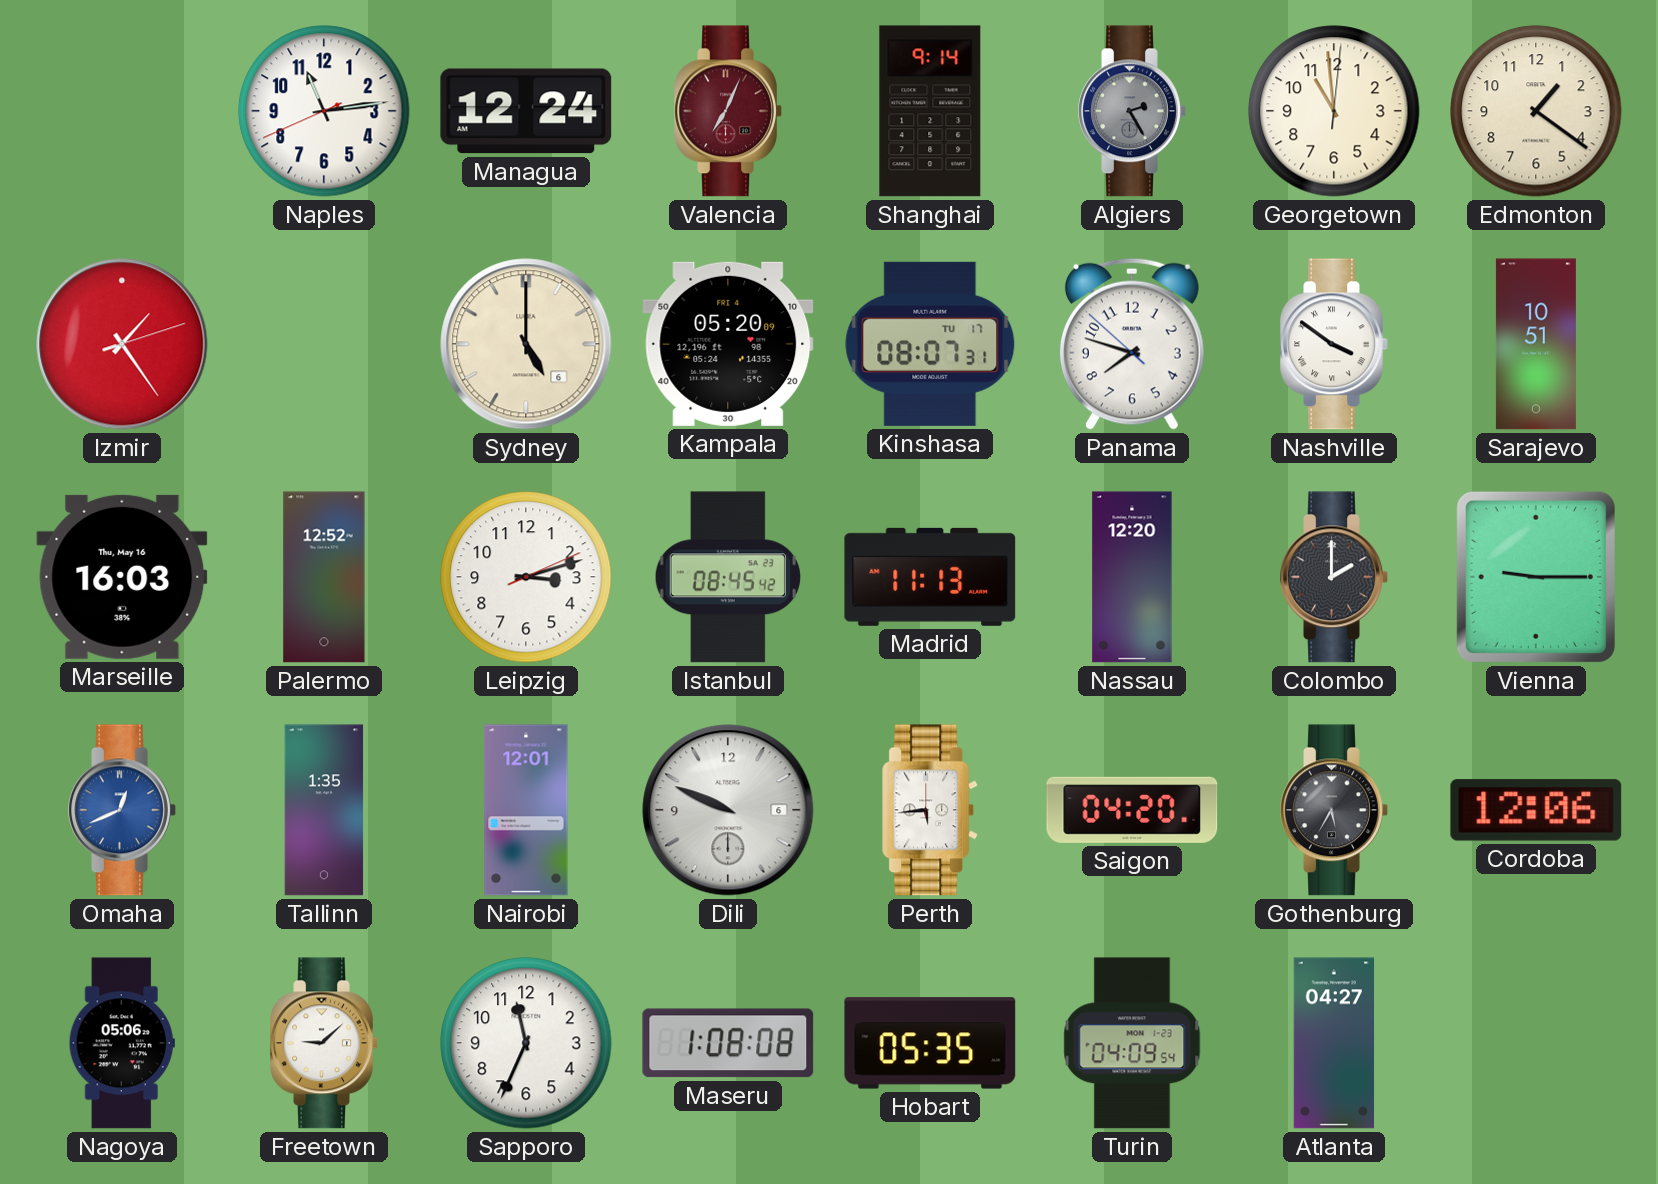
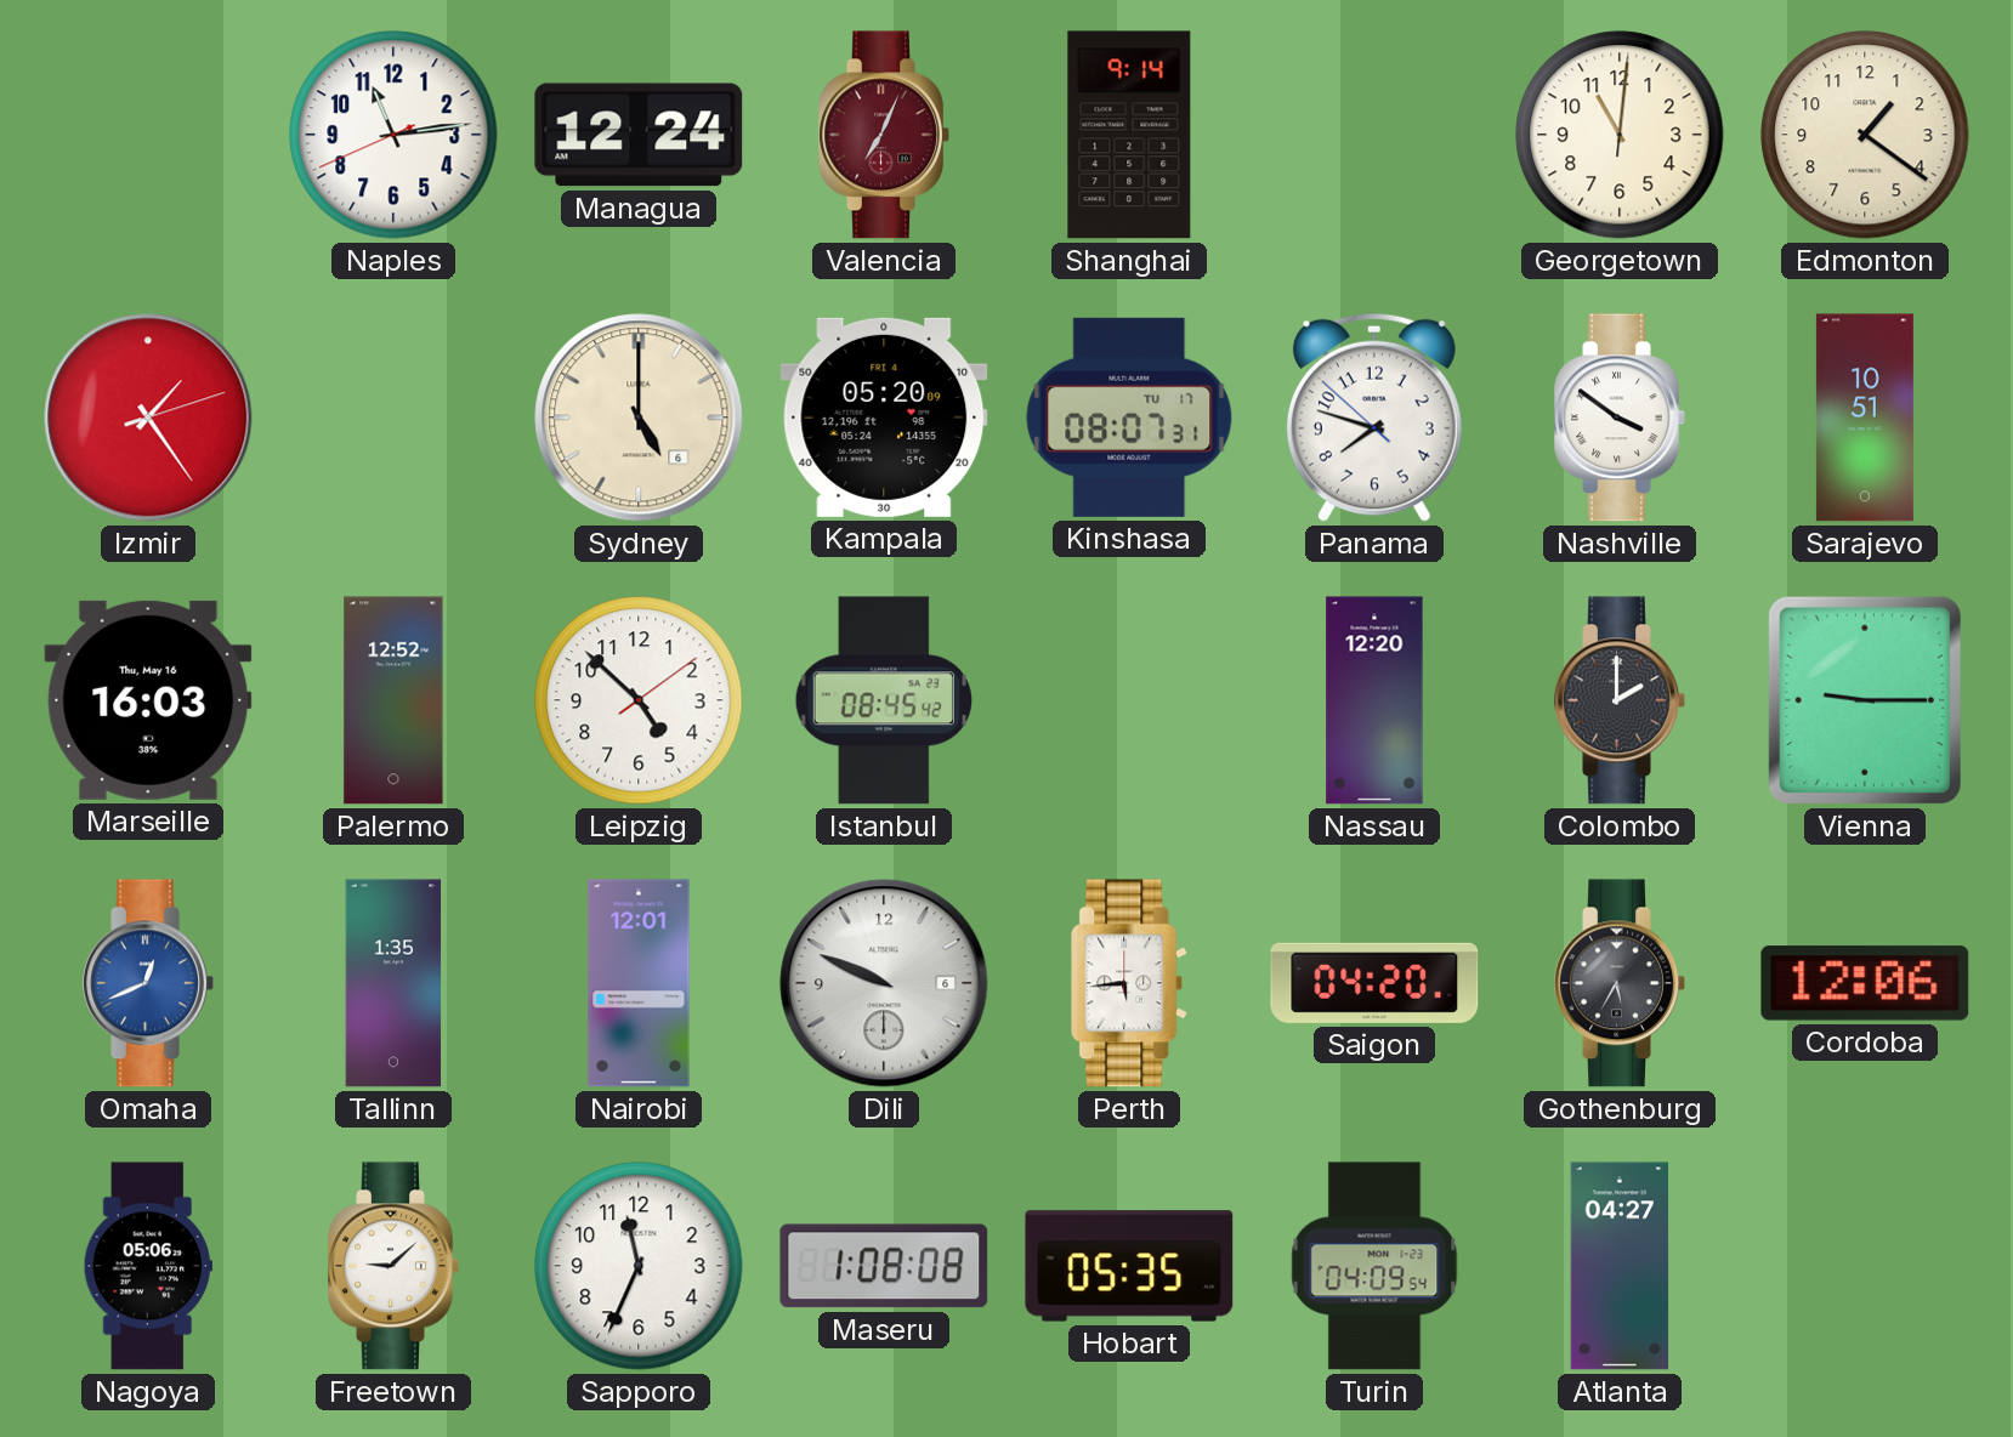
Algiers: 2:25 -> none (1132, 111)
Georgetown: 10:59 -> 11:01 (1620, 135)
Leipzig: 3:12 -> 4:52 (639, 700)
Madrid: 11:13 -> none (930, 577)
